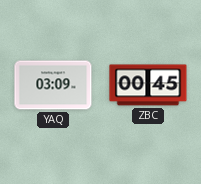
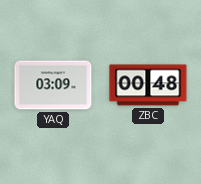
ZBC: 00:45 -> 00:48 (148, 85)
